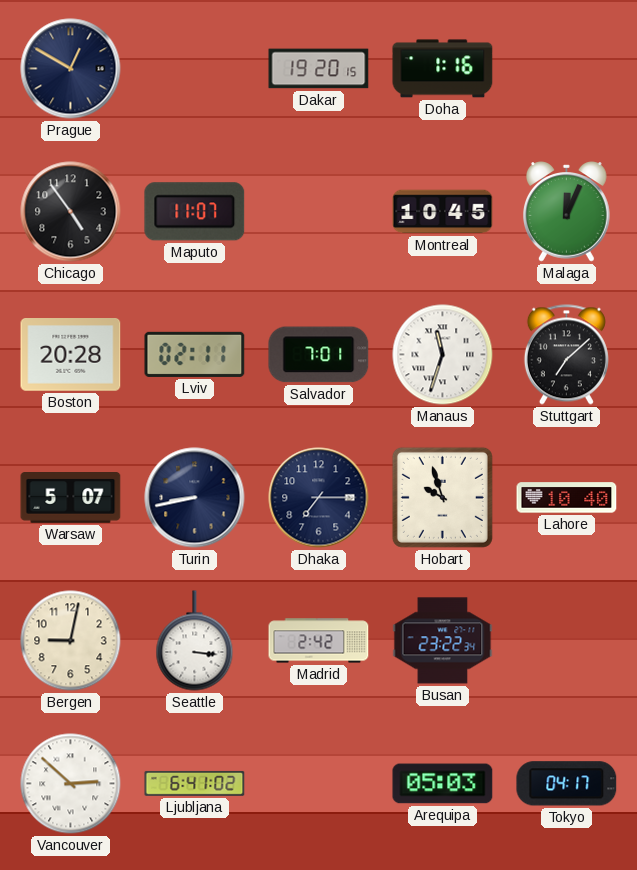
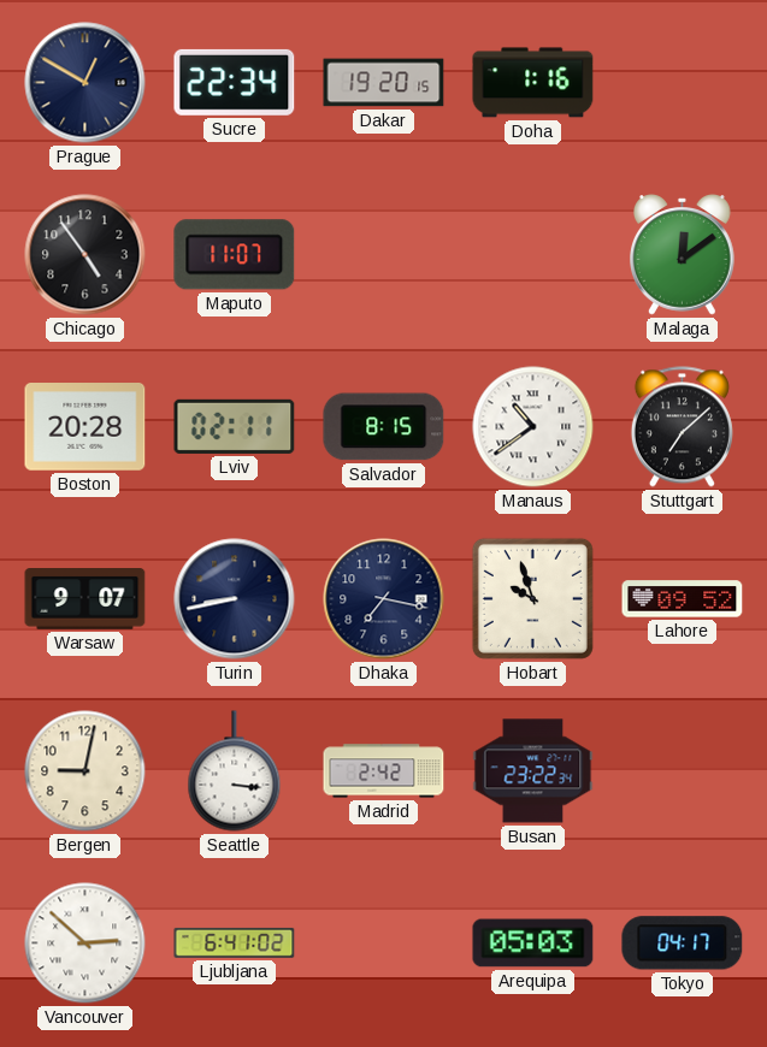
Sucre: none -> 22:34 (235, 82)
Montreal: 10:45 -> none (443, 212)
Malaga: 12:04 -> 12:09 (683, 255)
Salvador: 7:01 -> 8:15 (384, 427)
Manaus: 11:33 -> 10:39 (533, 427)
Warsaw: 5:07 -> 9:07 (85, 599)
Dhaka: 7:15 -> 7:17 (384, 599)
Lahore: 10:40 -> 09:52 (683, 599)
